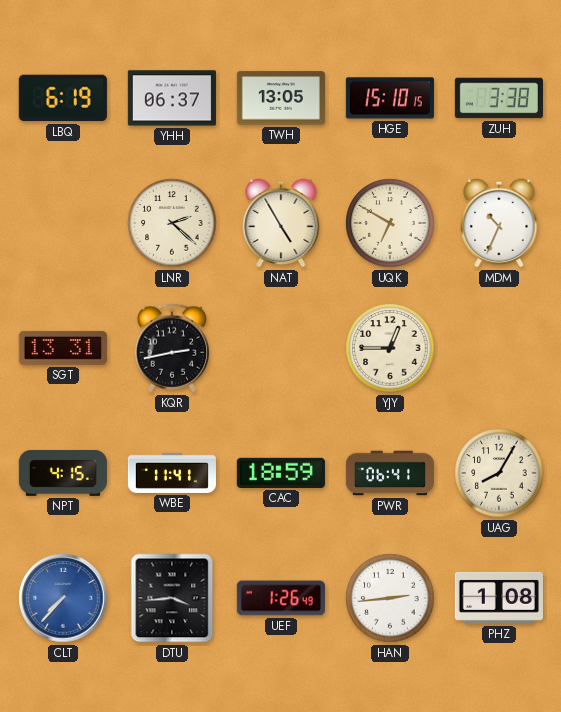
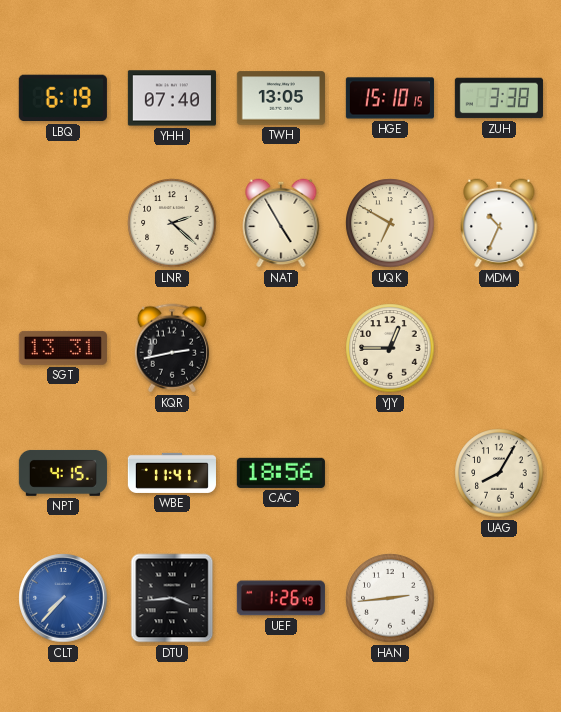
YHH: 06:37 -> 07:40 (172, 98)
CAC: 18:59 -> 18:56 (281, 473)
PWR: 06:41 -> none (390, 473)
PHZ: 1:08 -> none (499, 598)
